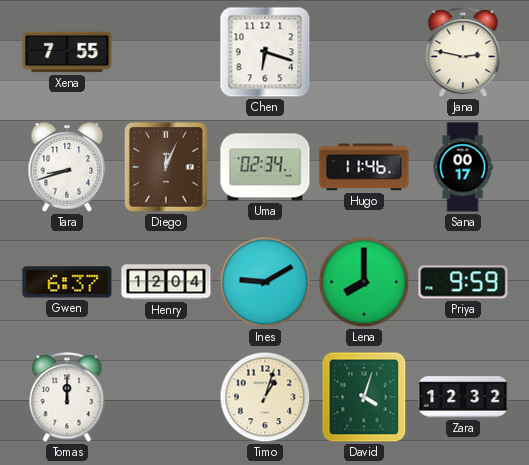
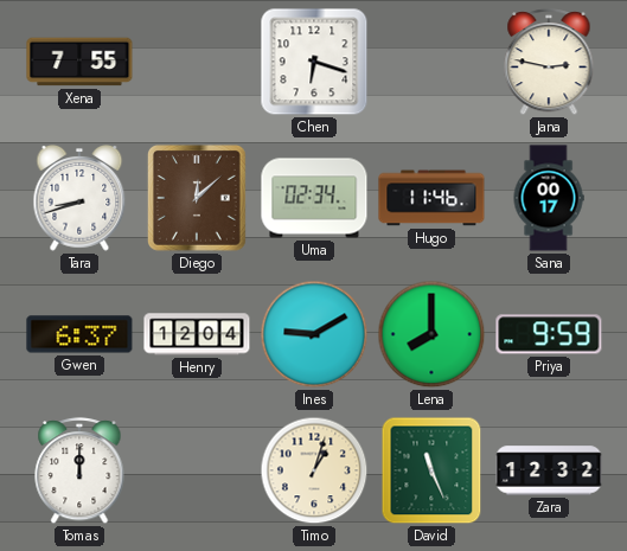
Diego: 12:04 -> 12:08 (197, 199)
David: 4:03 -> 11:26 (431, 470)
